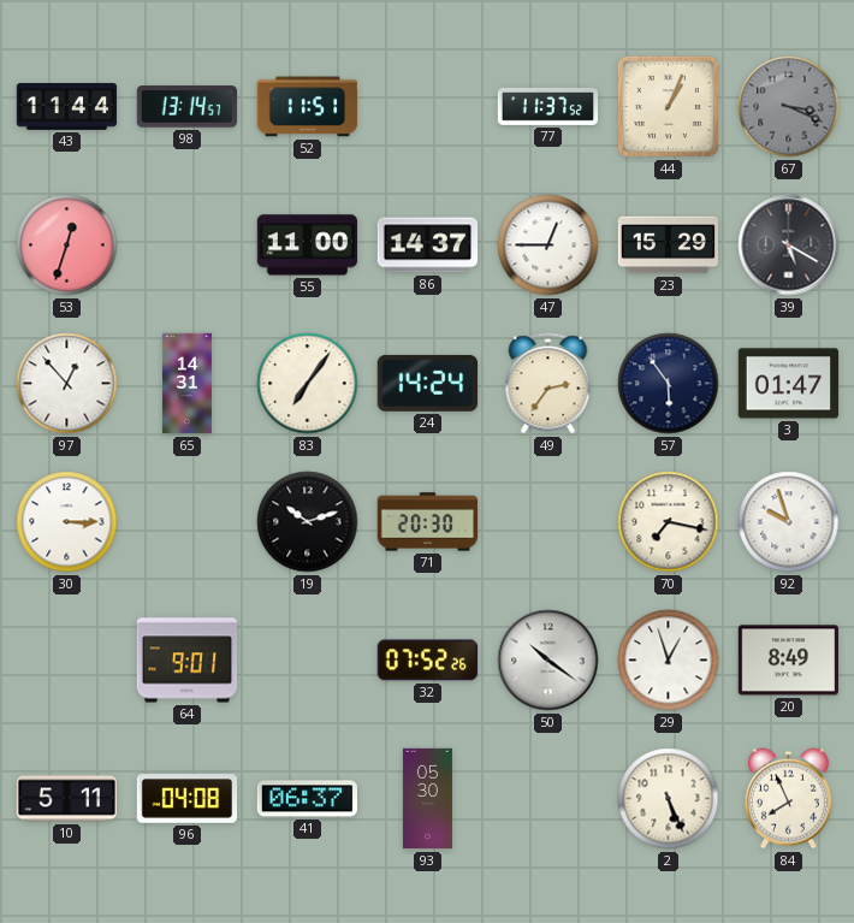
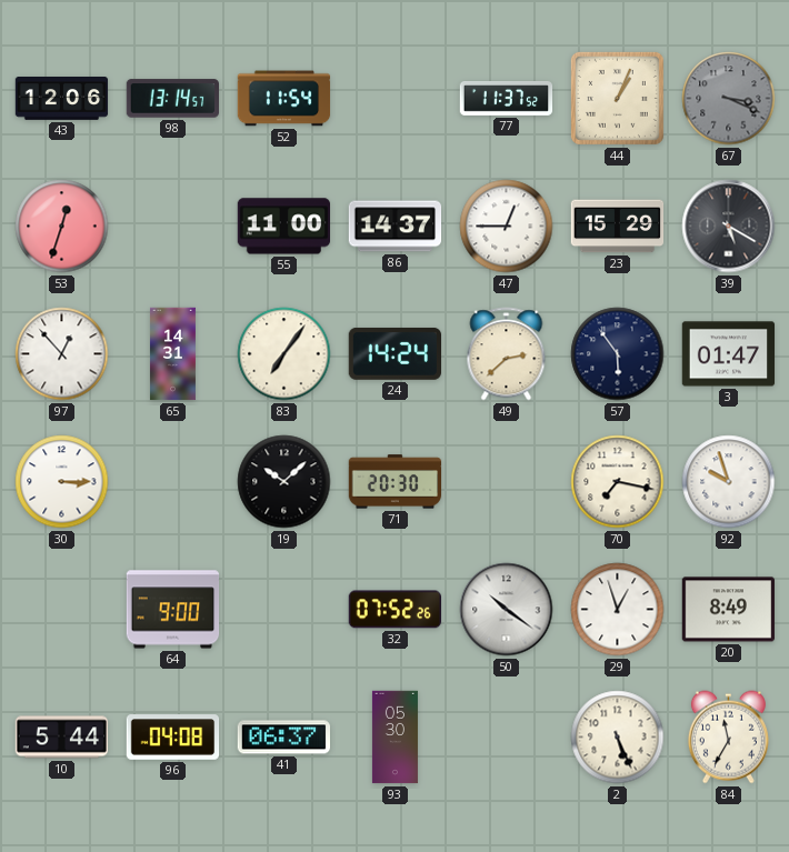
43: 11:44 -> 12:06 (62, 99)
52: 11:51 -> 11:54 (284, 99)
49: 2:36 -> 2:38 (507, 354)
19: 10:12 -> 10:08 (284, 482)
64: 9:01 -> 9:00 (173, 610)
10: 5:11 -> 5:44 (62, 738)
84: 7:56 -> 11:35 (728, 738)
